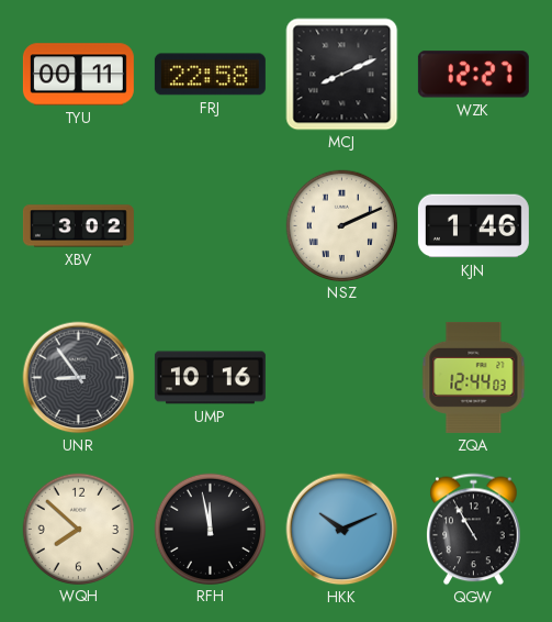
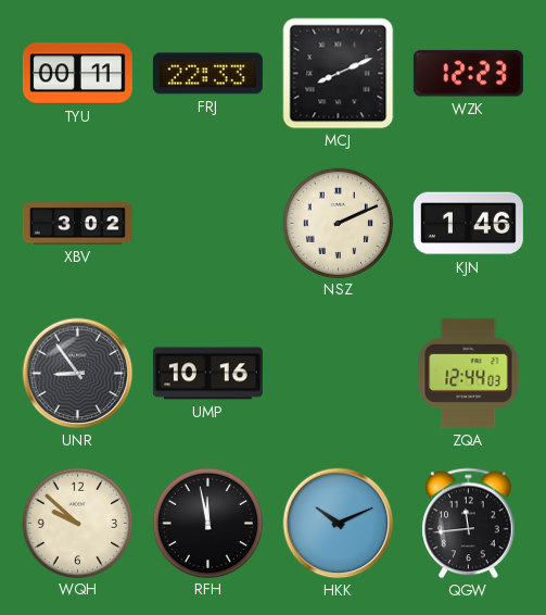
FRJ: 22:58 -> 22:33 (207, 74)
WZK: 12:27 -> 12:23 (468, 74)
WQH: 7:52 -> 9:52 (77, 523)
QGW: 10:55 -> 11:44 (469, 524)
